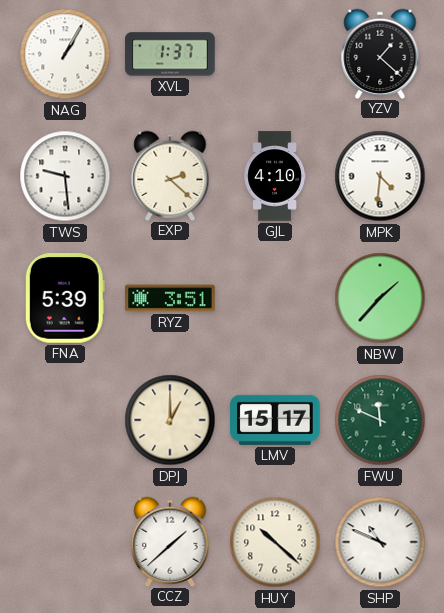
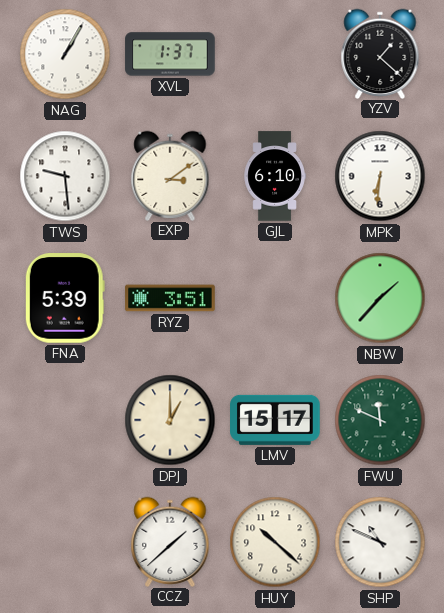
EXP: 2:22 -> 3:09 (170, 175)
GJL: 4:10 -> 6:10 (275, 176)
MPK: 4:31 -> 6:31 (380, 176)
